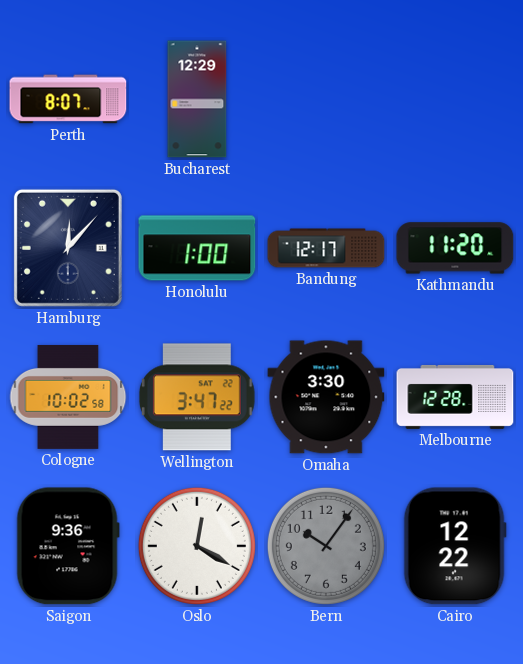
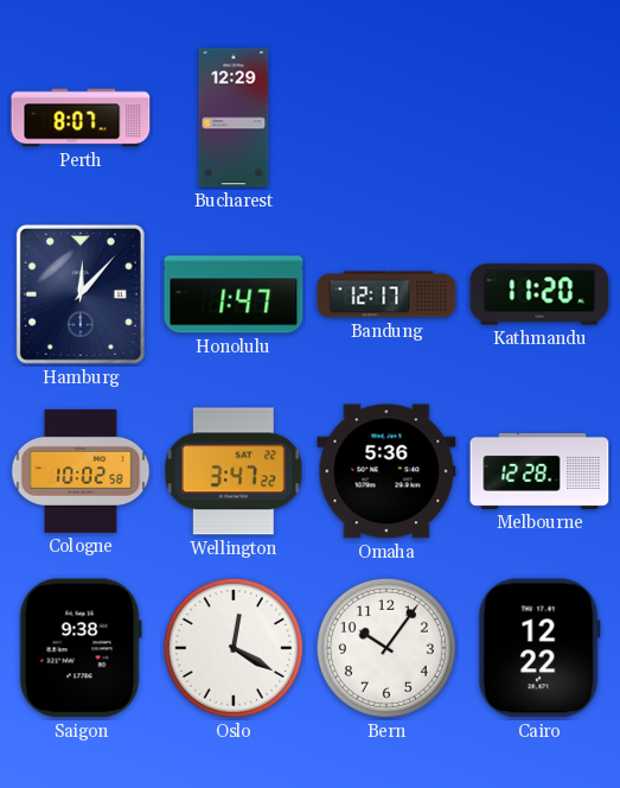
Honolulu: 1:00 -> 1:47 (234, 294)
Omaha: 3:30 -> 5:36 (386, 471)
Saigon: 9:36 -> 9:38 (81, 648)
Bern dial: grey -> white (386, 648)
